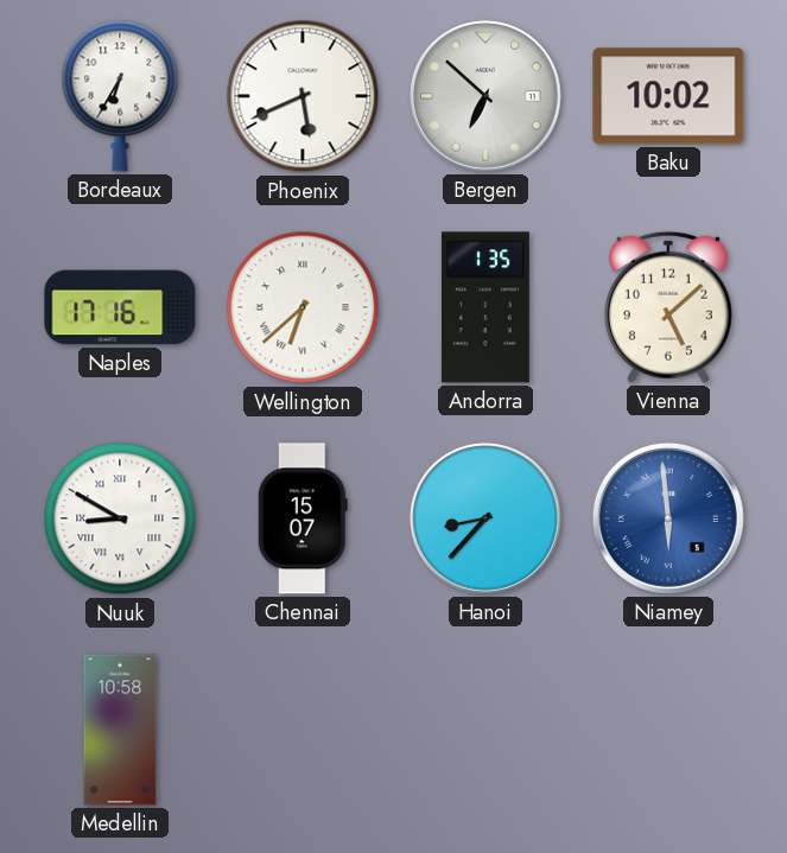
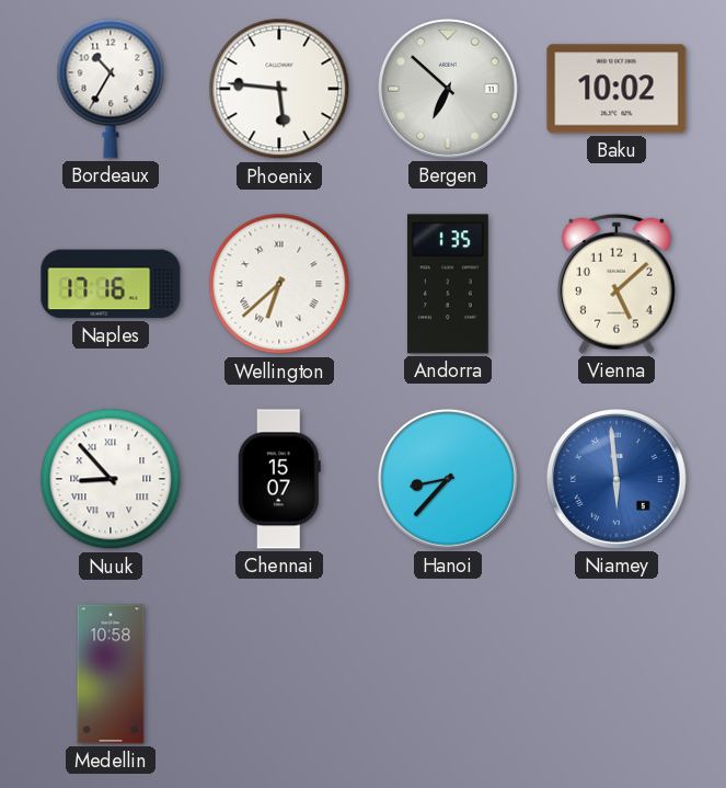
Bordeaux: 6:35 -> 10:35 (111, 89)
Phoenix: 5:41 -> 5:46 (279, 89)
Nuuk: 8:50 -> 8:53 (111, 479)
